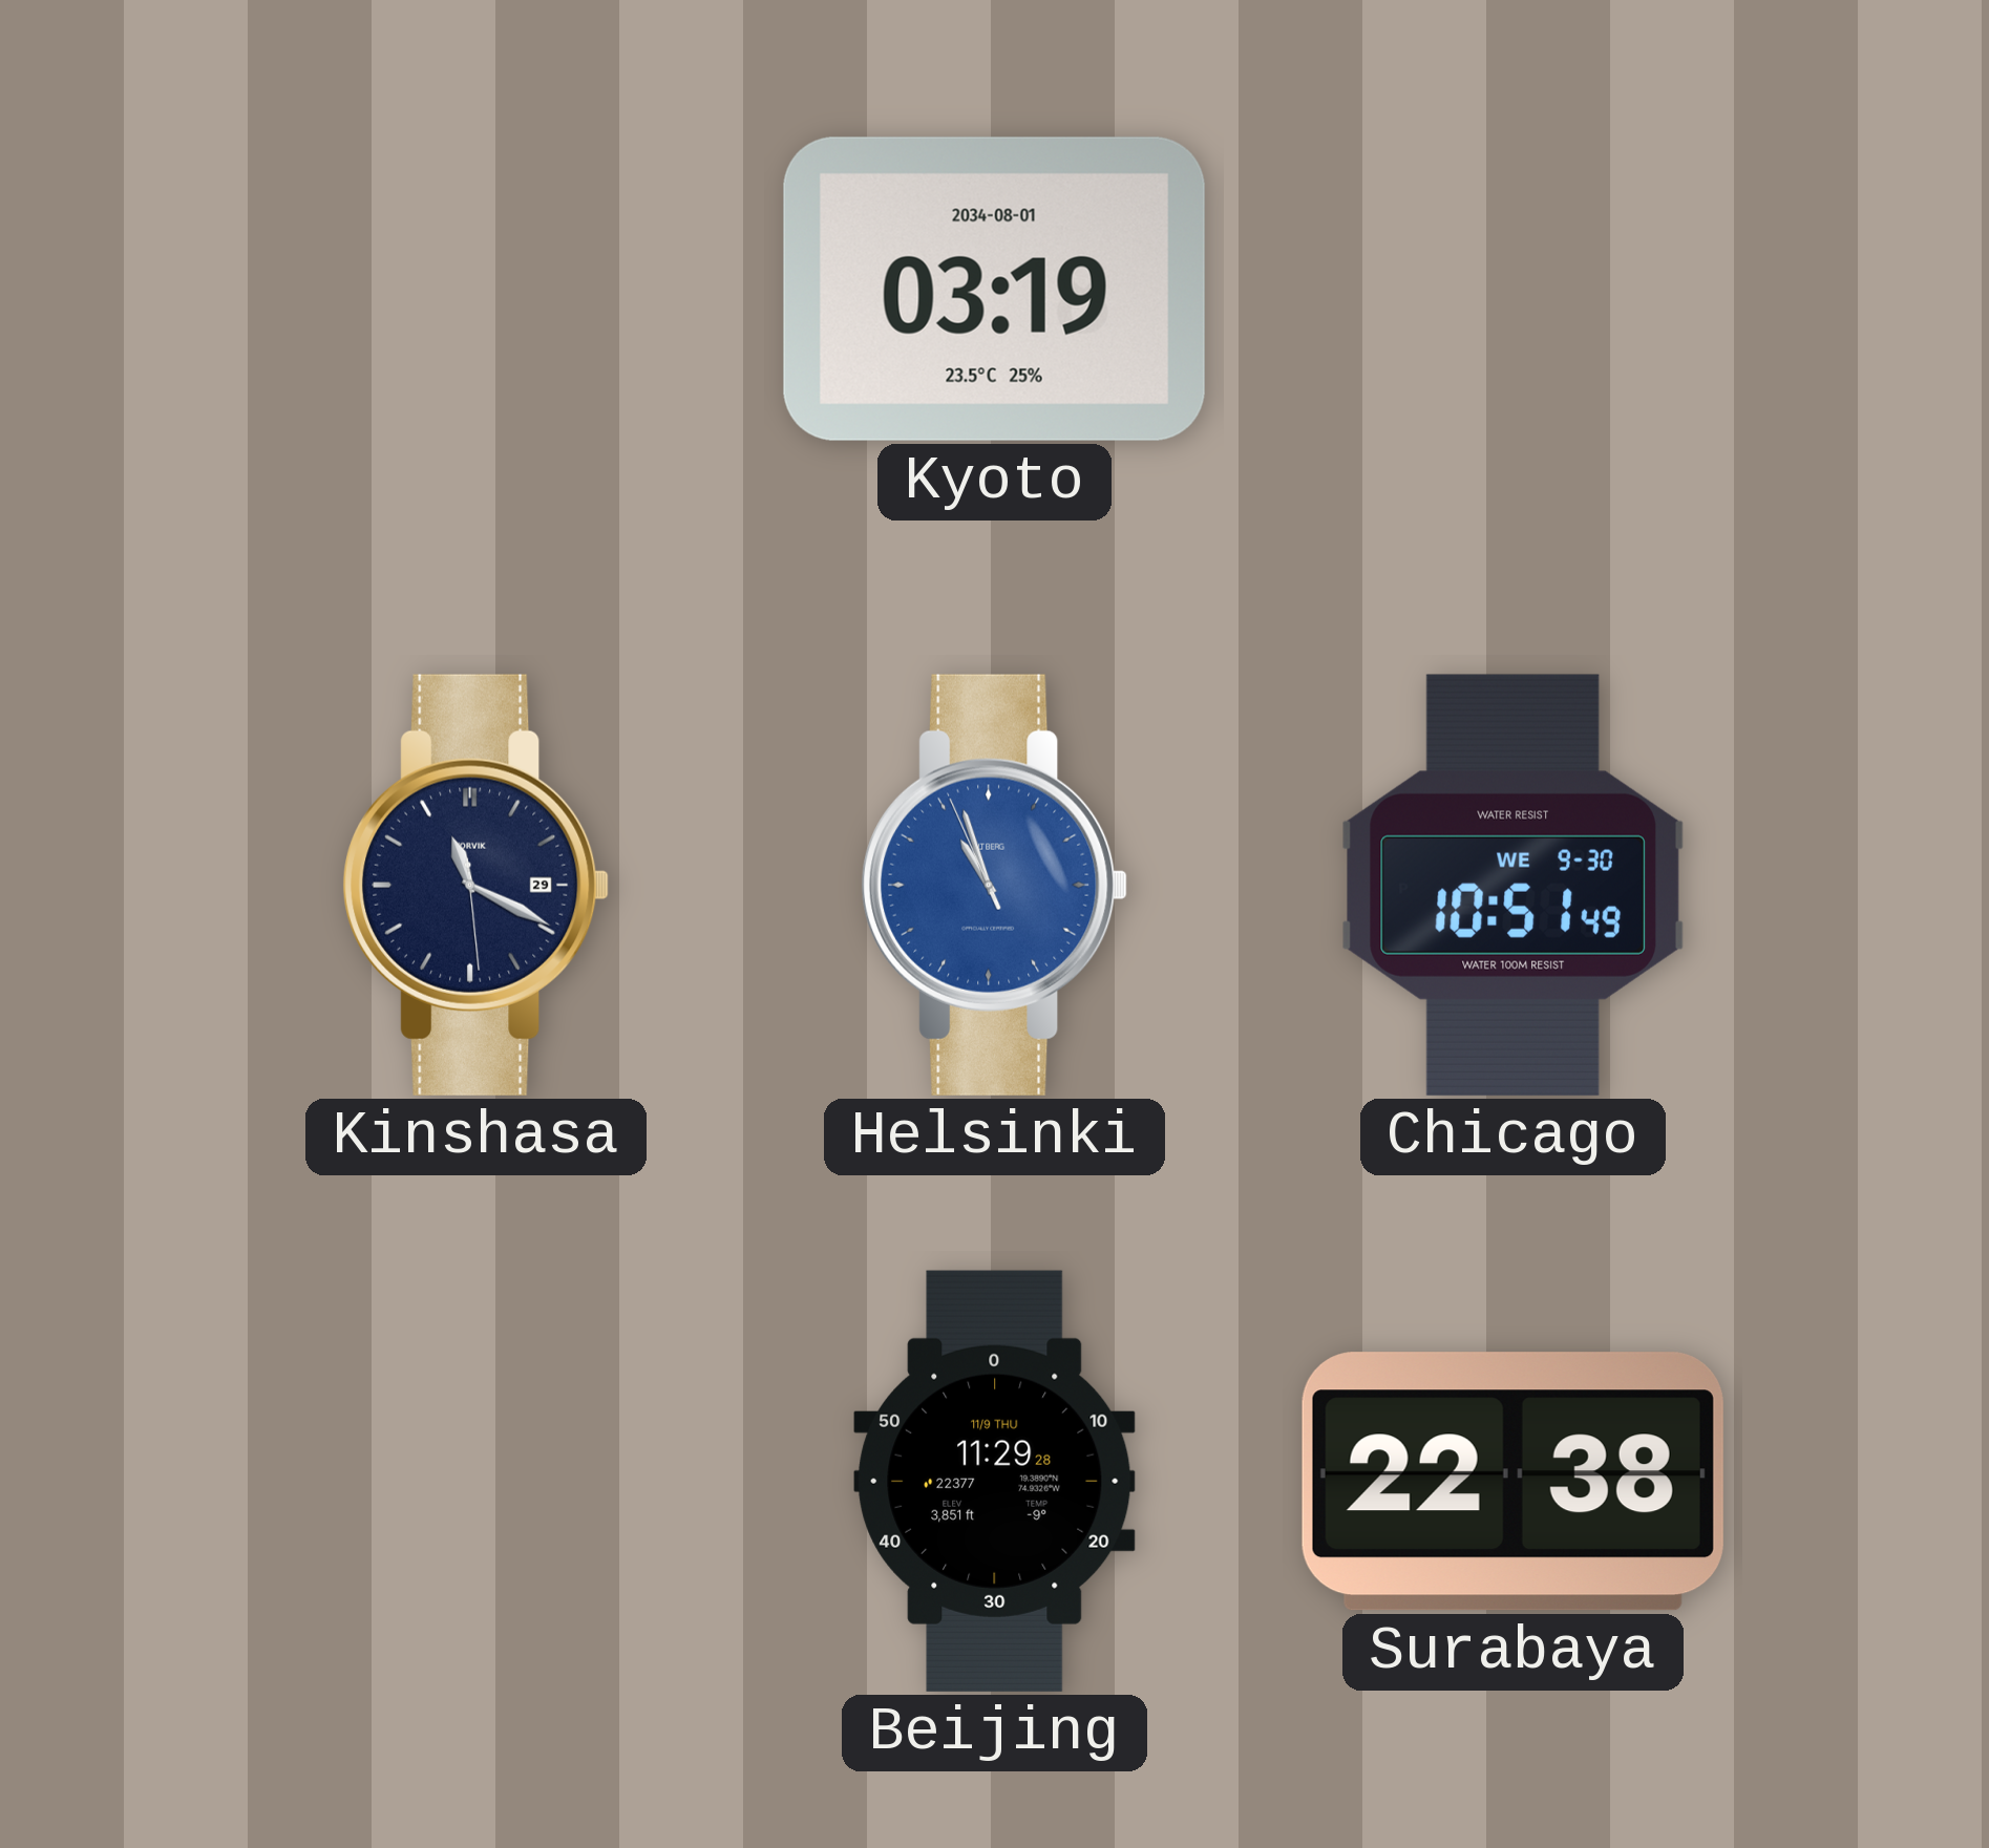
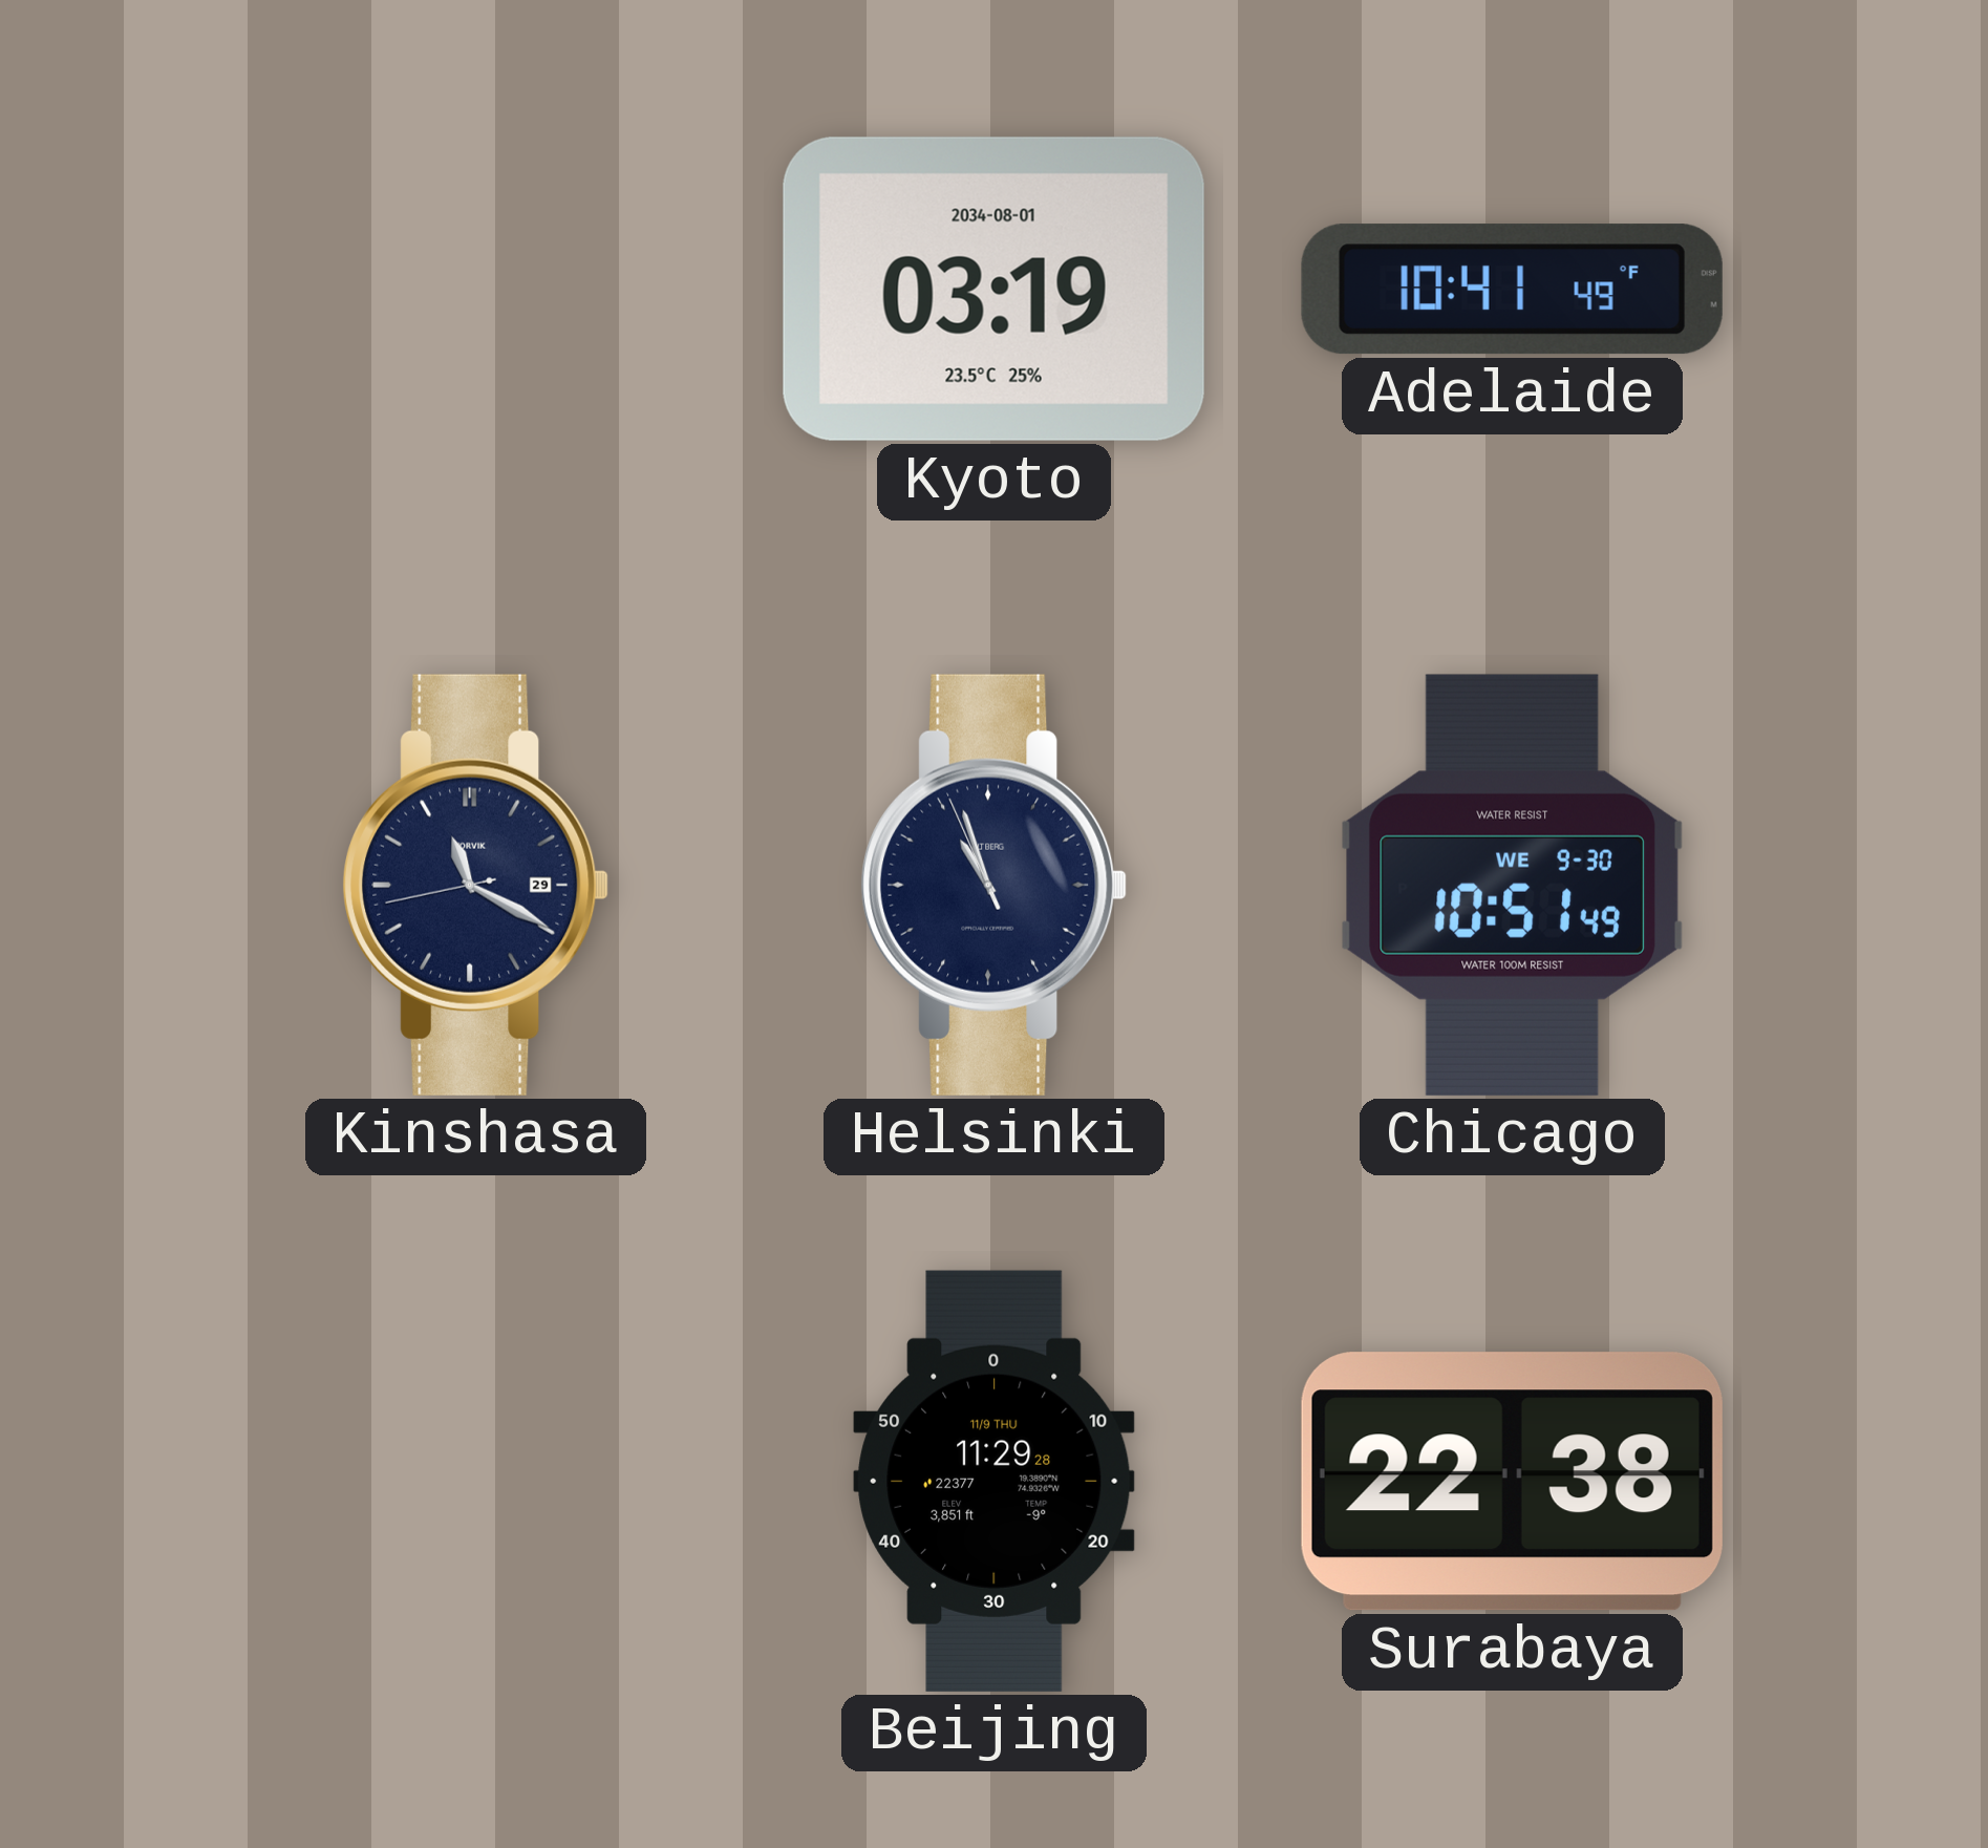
Adelaide: none -> 10:41 (1512, 290)
Kinshasa: 11:19:29 -> 11:19:43 (476, 885)
Helsinki dial: blue -> navy (995, 885)
